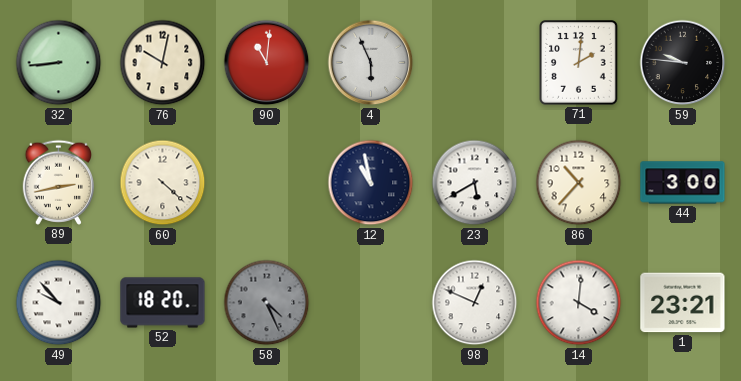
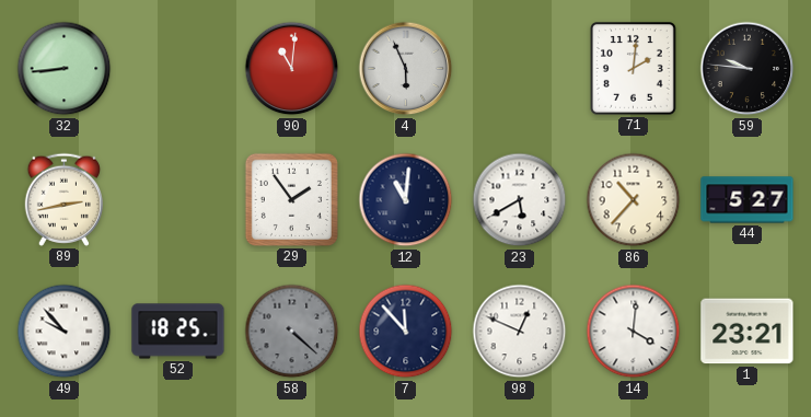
76: 10:02 -> none (163, 63)
60: 4:22 -> none (163, 183)
29: none -> 1:54 (291, 199)
12: 10:58 -> 11:01 (406, 200)
44: 3:00 -> 5:27 (748, 200)
52: 18:20 -> 18:25 (178, 332)
58: 4:26 -> 4:22 (292, 332)
7: none -> 11:53 (406, 332)
